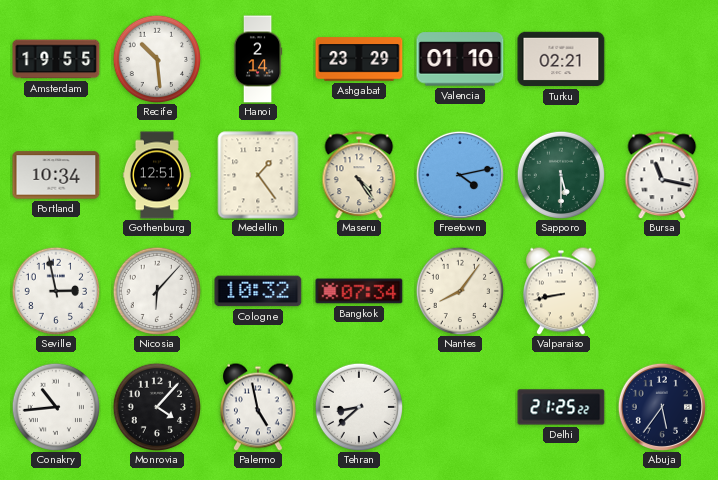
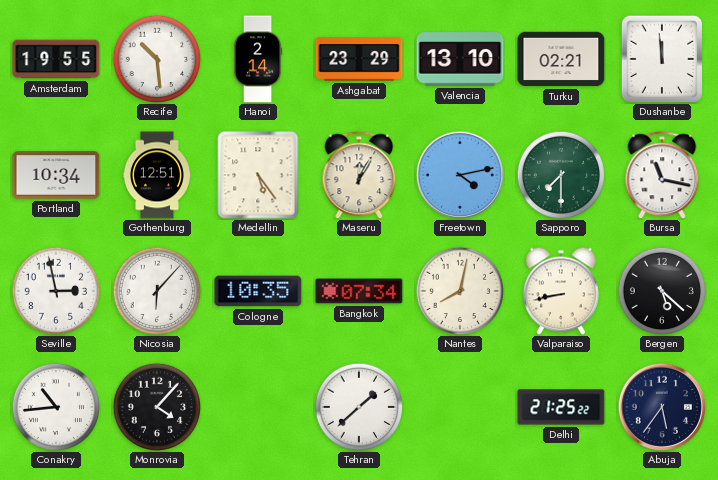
Valencia: 01:10 -> 13:10 (460, 59)
Dushanbe: none -> 11:59 (662, 59)
Medellin: 1:24 -> 5:24 (258, 175)
Maseru: 4:24 -> 12:05 (359, 175)
Sapporo: 5:30 -> 7:30 (560, 174)
Cologne: 10:32 -> 10:35 (258, 291)
Nantes: 8:06 -> 8:02 (459, 290)
Bergen: none -> 5:22 (661, 290)
Palermo: 4:58 -> none (259, 407)
Tehran: 8:38 -> 1:38 (358, 406)
